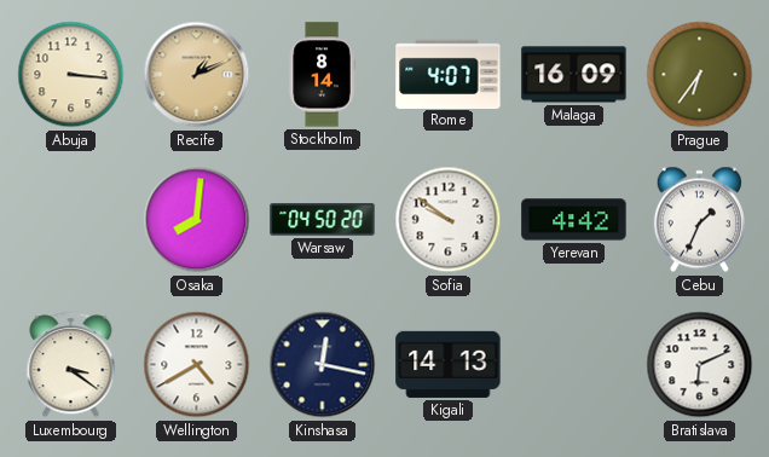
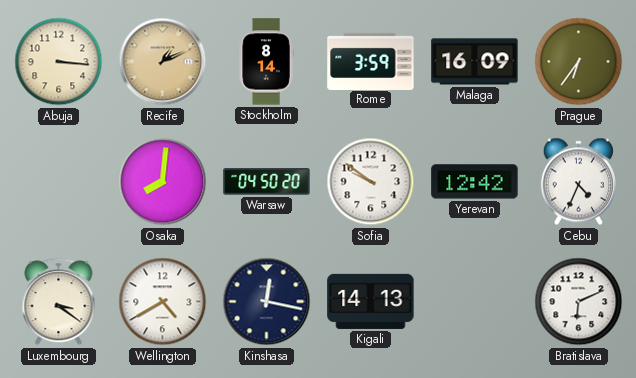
Rome: 4:07 -> 3:59 (371, 61)
Yerevan: 4:42 -> 12:42 (475, 182)
Cebu: 1:34 -> 4:34 (578, 182)
